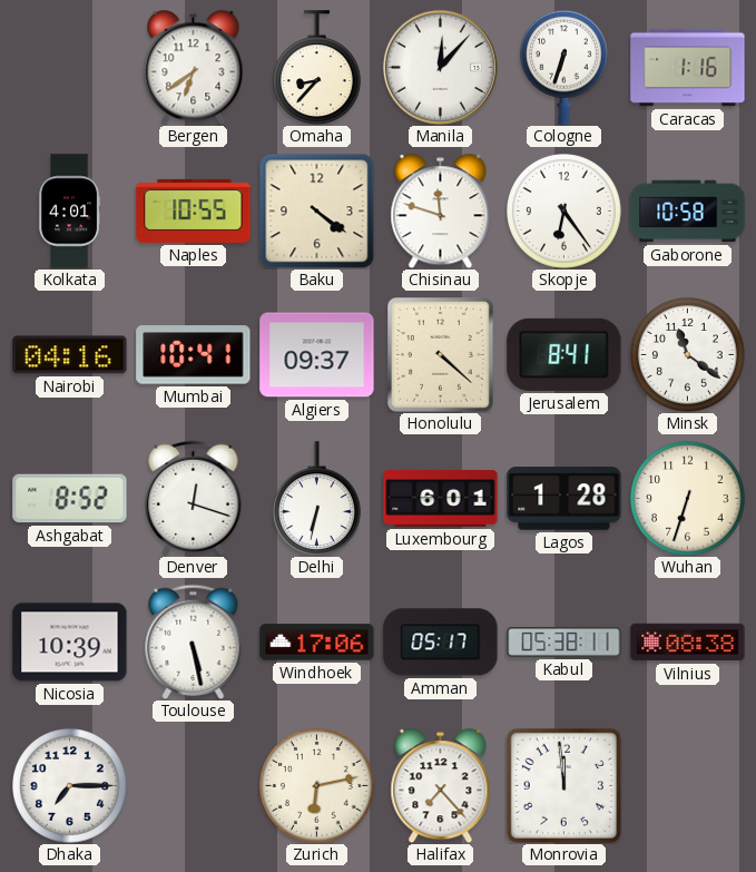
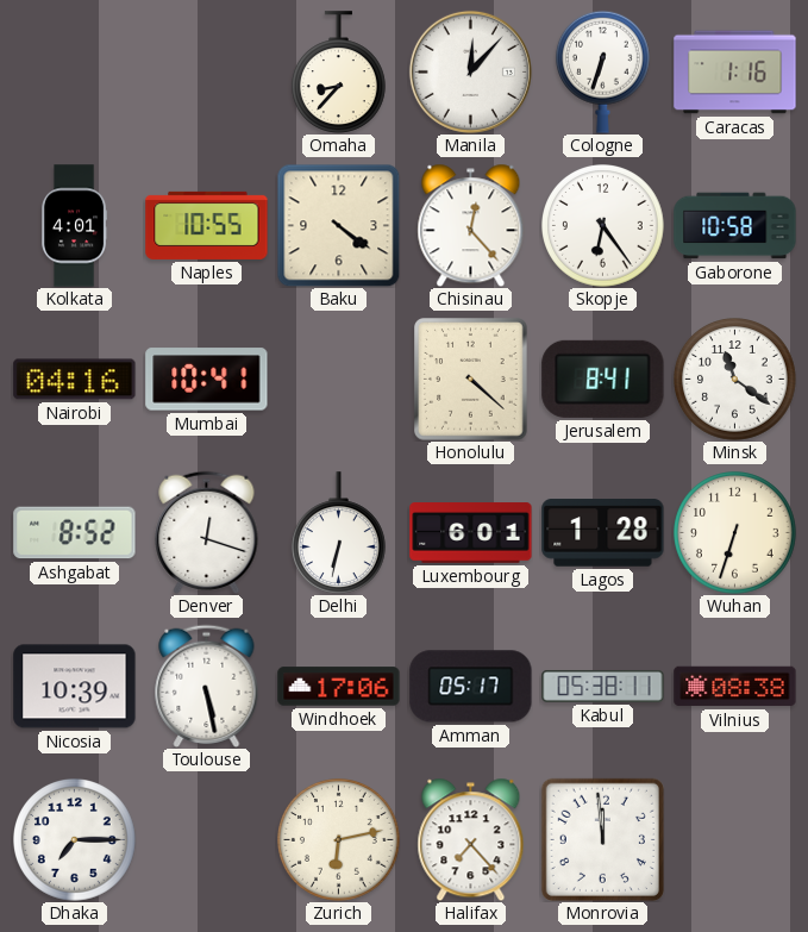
Bergen: 6:39 -> none (194, 67)
Chisinau: 11:48 -> 12:23 (471, 225)
Algiers: 09:37 -> none (317, 355)
